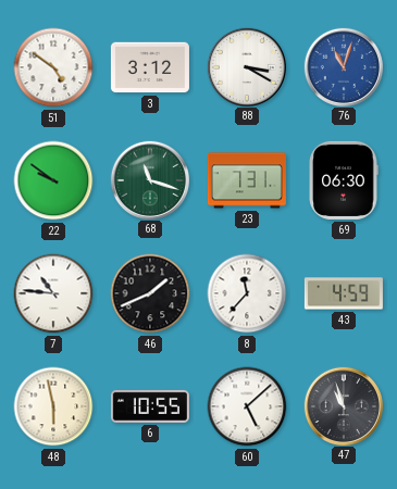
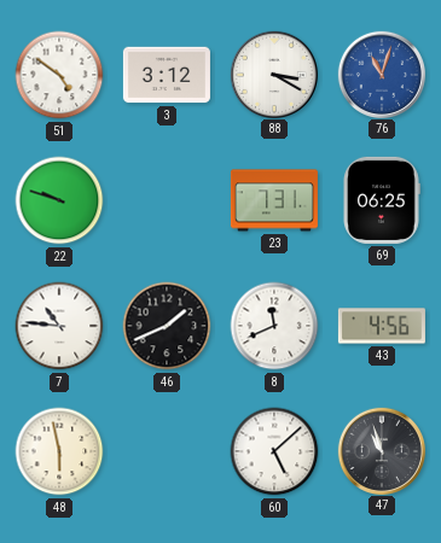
22: 9:51 -> 9:48 (59, 200)
68: 11:18 -> none (149, 179)
69: 06:30 -> 06:25 (382, 200)
8: 11:37 -> 11:41 (274, 326)
43: 4:59 -> 4:56 (382, 326)
6: 10:55 -> none (150, 406)
